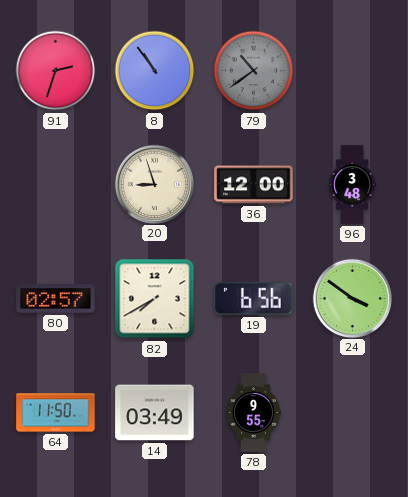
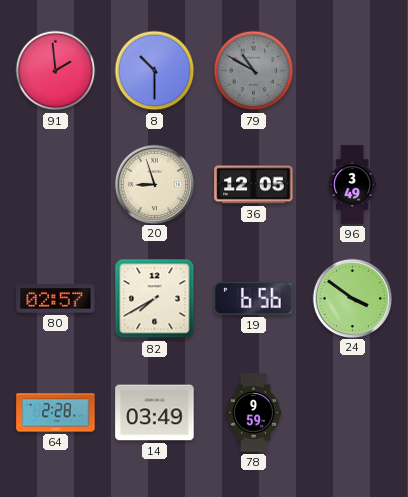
91: 2:33 -> 1:59 (56, 71)
8: 10:54 -> 10:30 (155, 71)
79: 10:39 -> 10:50 (254, 71)
36: 12:00 -> 12:05 (254, 185)
96: 3:48 -> 3:49 (353, 185)
64: 11:50 -> 2:28 (56, 413)
78: 9:55 -> 9:59 (253, 413)
